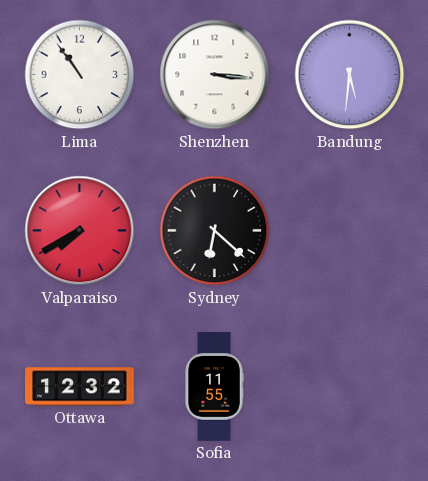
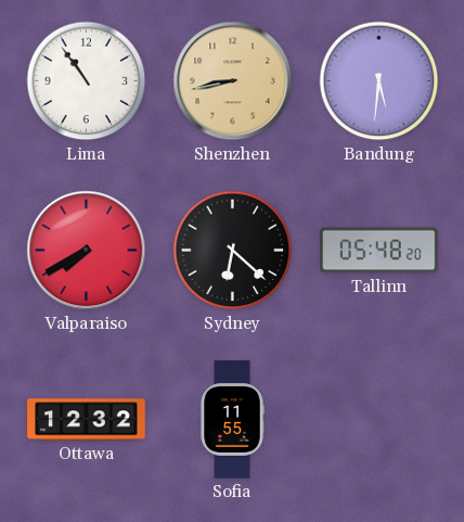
Shenzhen: 3:16 -> 8:43 (233, 81)
Shenzhen dial: white -> champagne (233, 81)
Tallinn: none -> 05:48 (379, 251)
